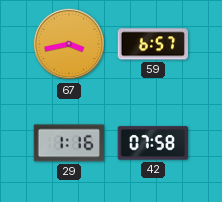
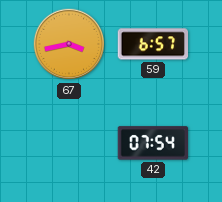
29: 1:16 -> none (69, 143)
42: 07:58 -> 07:54 (153, 143)
